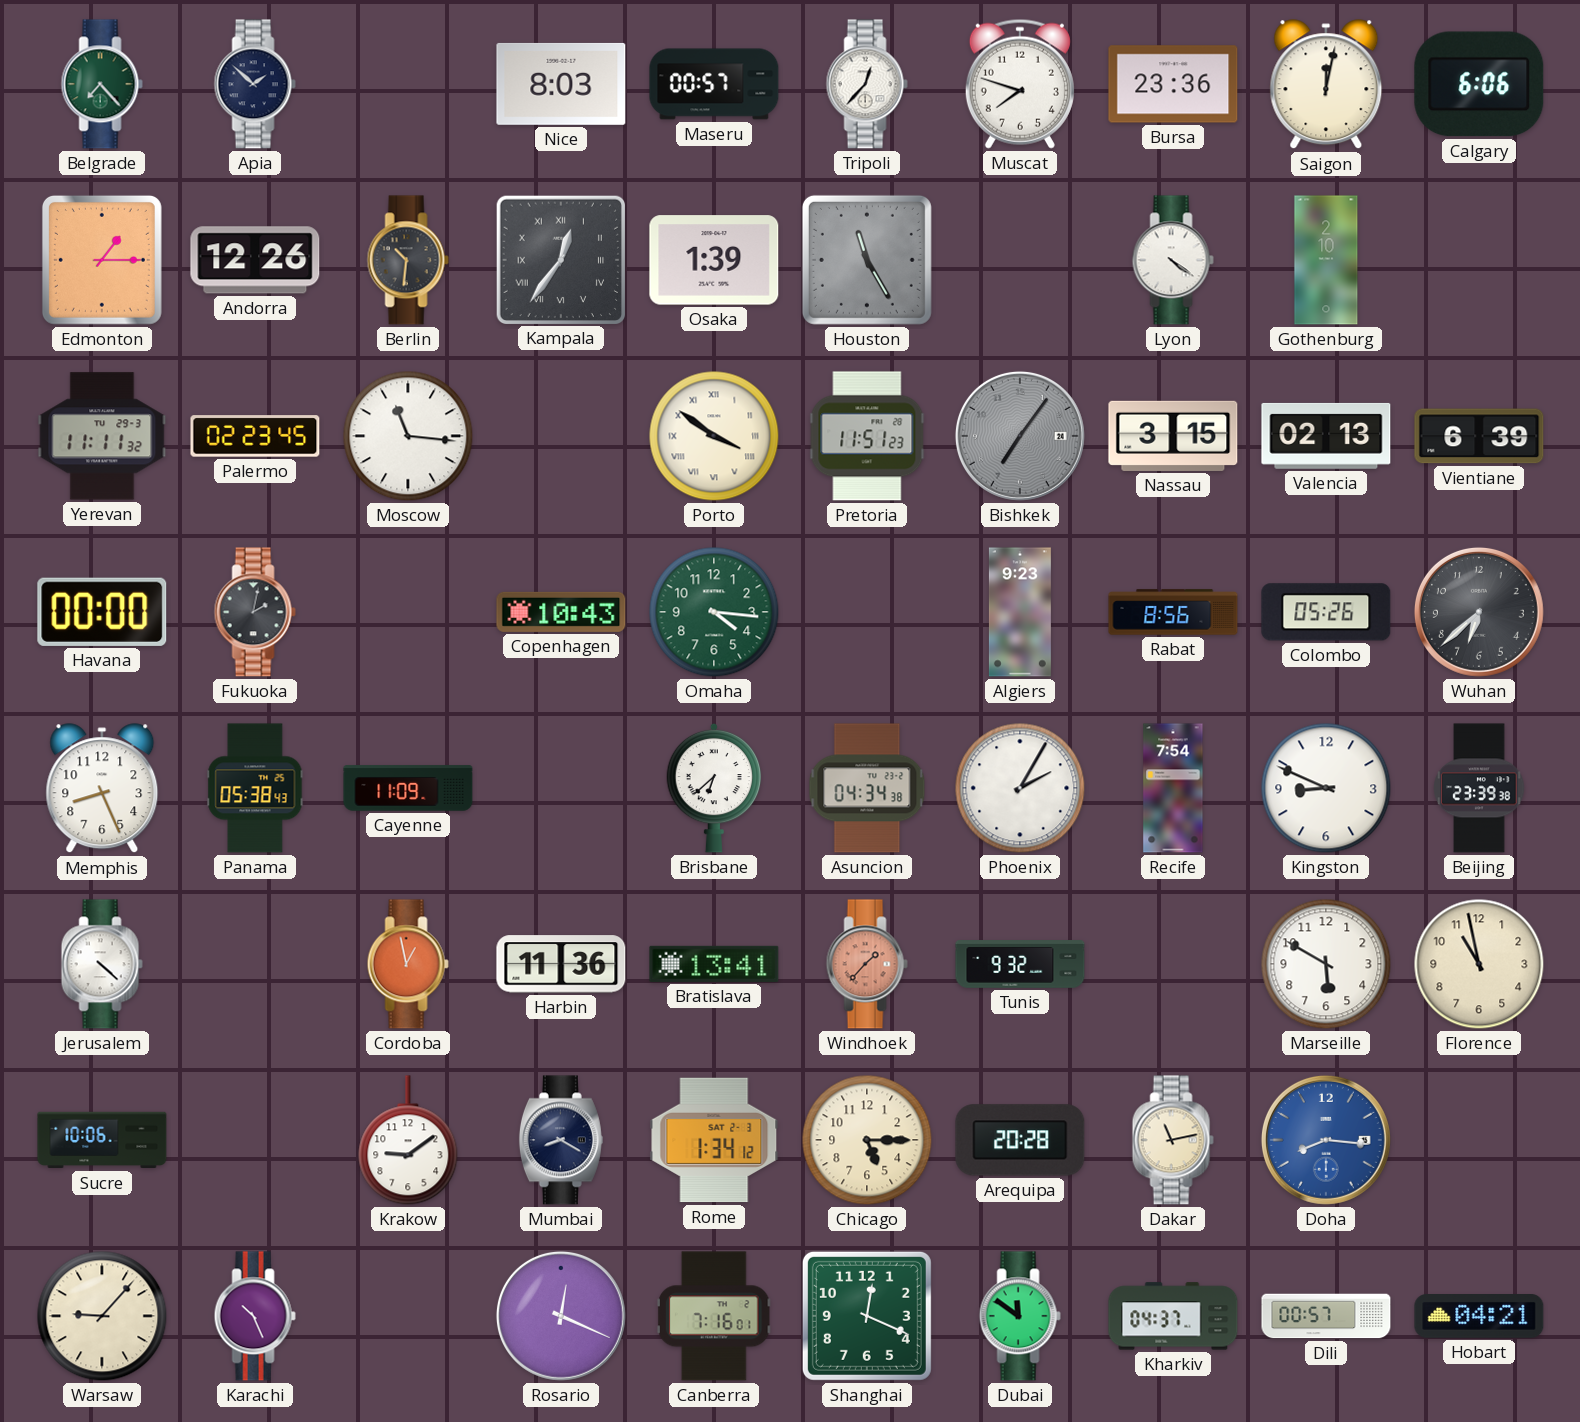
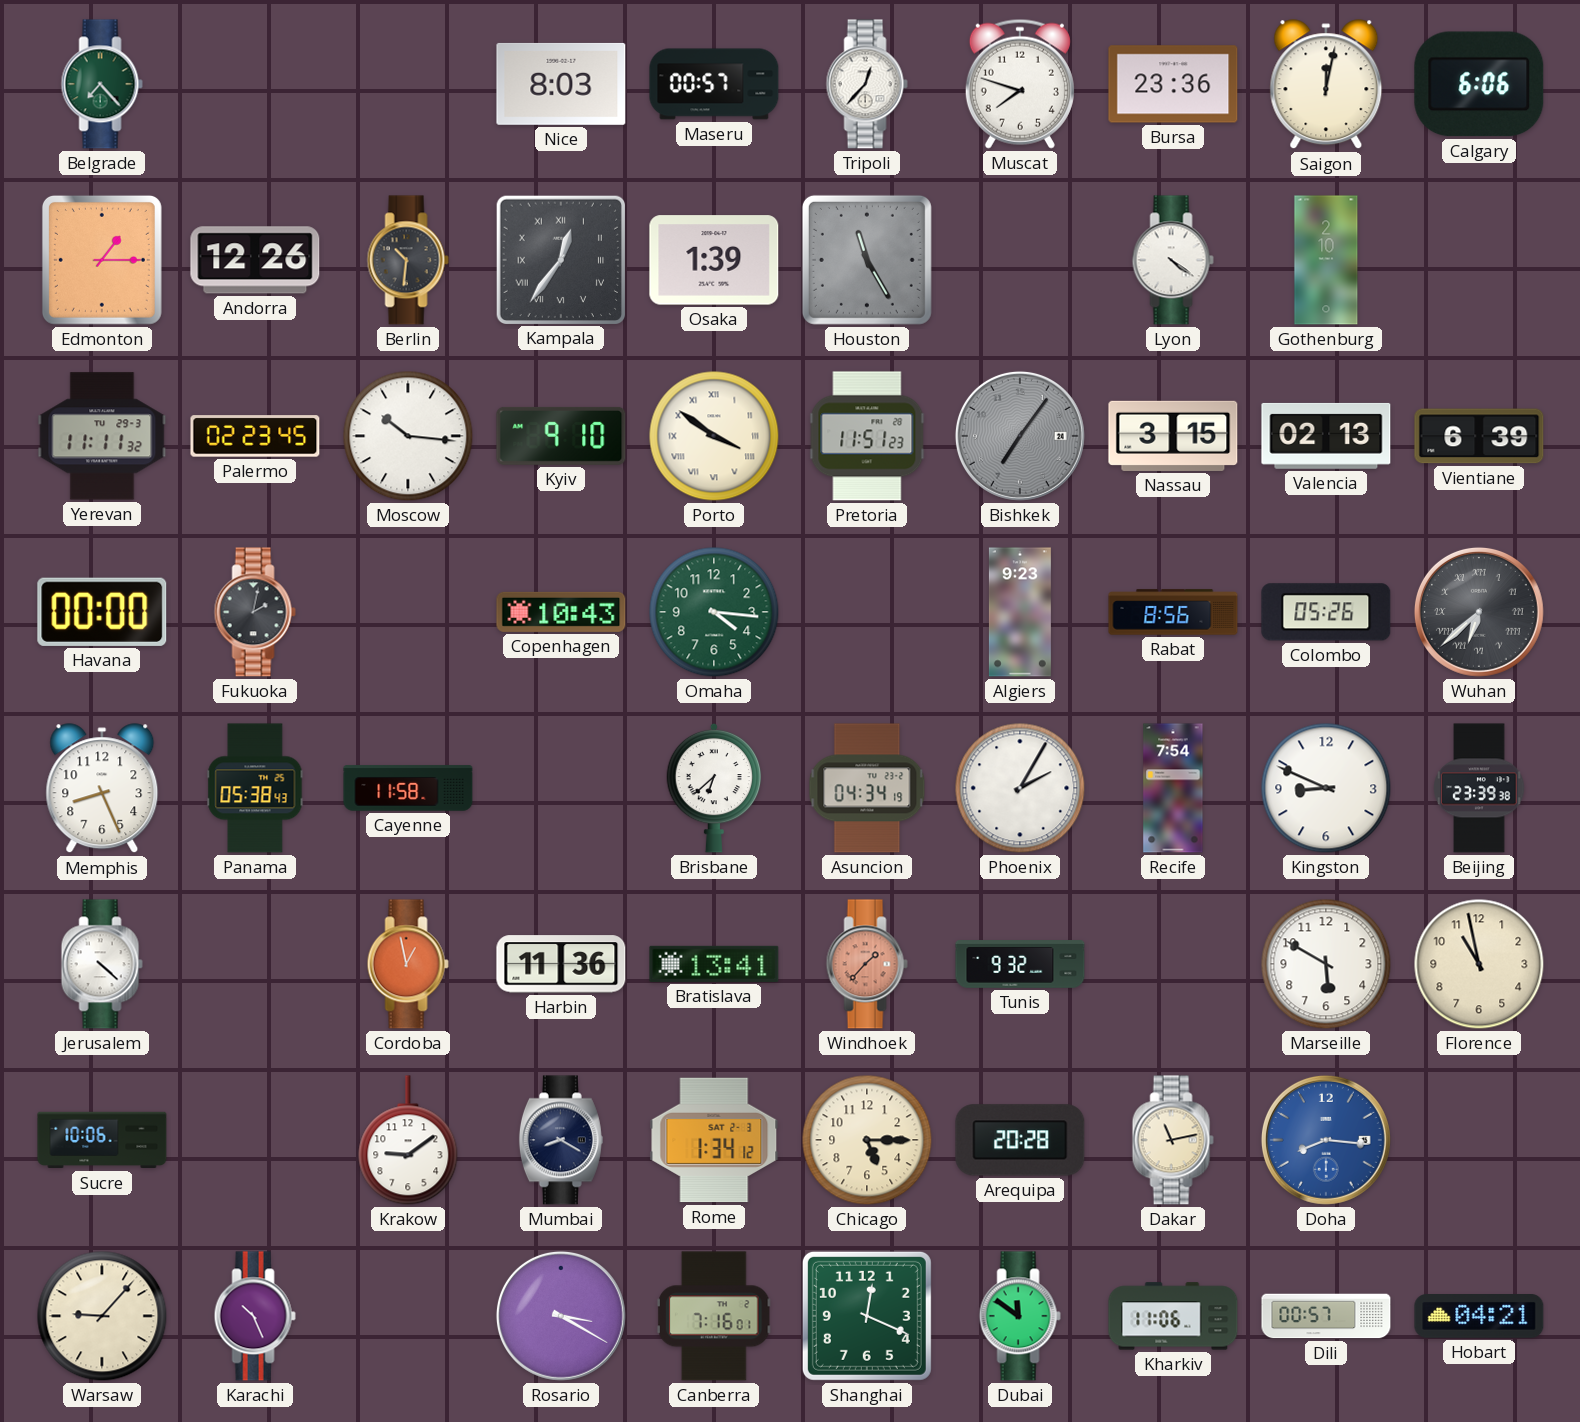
Apia: 1:52 -> none (255, 84)
Moscow: 11:16 -> 10:16 (408, 436)
Kyiv: none -> 9:10 (561, 436)
Wuhan numerals: Arabic -> Roman (1479, 612)
Cayenne: 11:09 -> 11:58 (408, 788)
Asuncion: 04:34:38 -> 04:34:19 (867, 788)
Rosario: 12:19 -> 3:20 (561, 1316)
Kharkiv: 04:37 -> 11:06 (1173, 1316)
